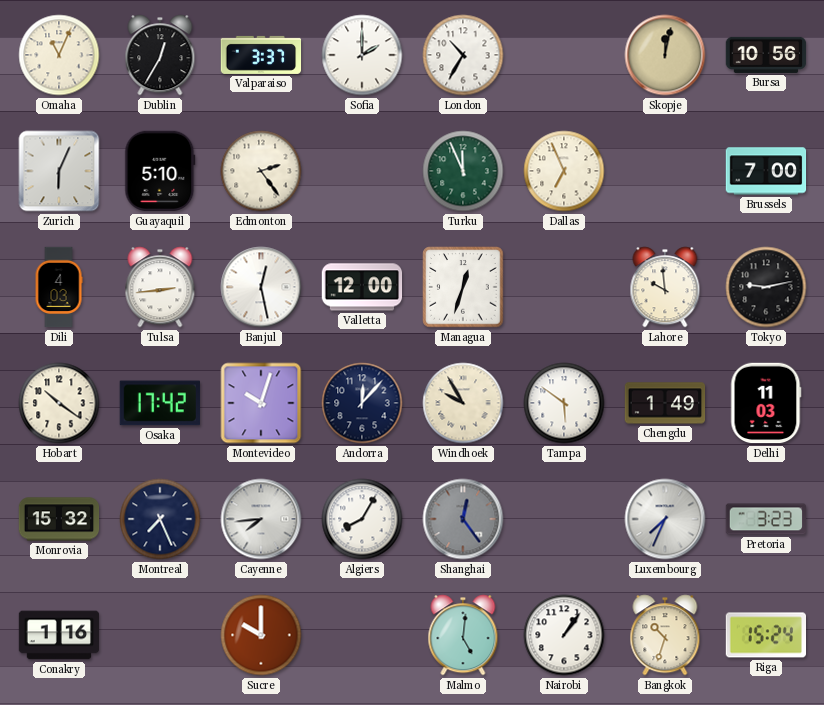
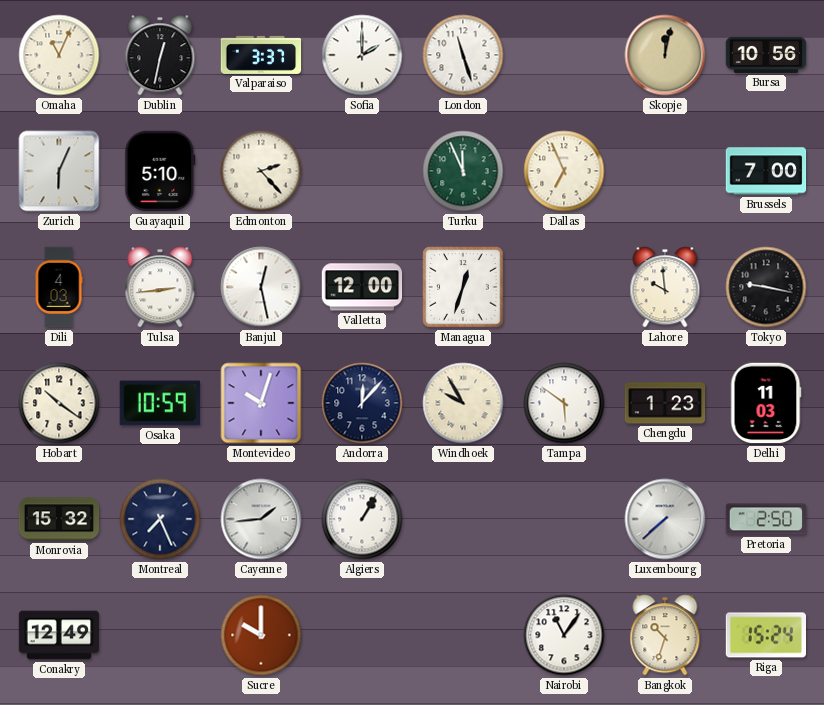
Dublin: 12:35 -> 12:32 (160, 55)
London: 10:35 -> 11:27 (463, 55)
Edmonton: 2:24 -> 2:23 (261, 171)
Tokyo: 9:13 -> 9:17 (766, 287)
Osaka: 17:42 -> 10:59 (160, 403)
Chengdu: 1:49 -> 1:23 (665, 403)
Cayenne: 7:44 -> 1:44 (261, 519)
Algiers: 8:05 -> 1:05 (362, 519)
Shanghai: 12:24 -> none (463, 519)
Luxembourg: 7:34 -> 7:38 (665, 519)
Pretoria: 3:23 -> 2:50 (765, 519)
Conakry: 1:16 -> 12:49 (59, 635)
Malmo: 5:01 -> none (463, 635)
Nairobi: 1:06 -> 11:06 (564, 635)
